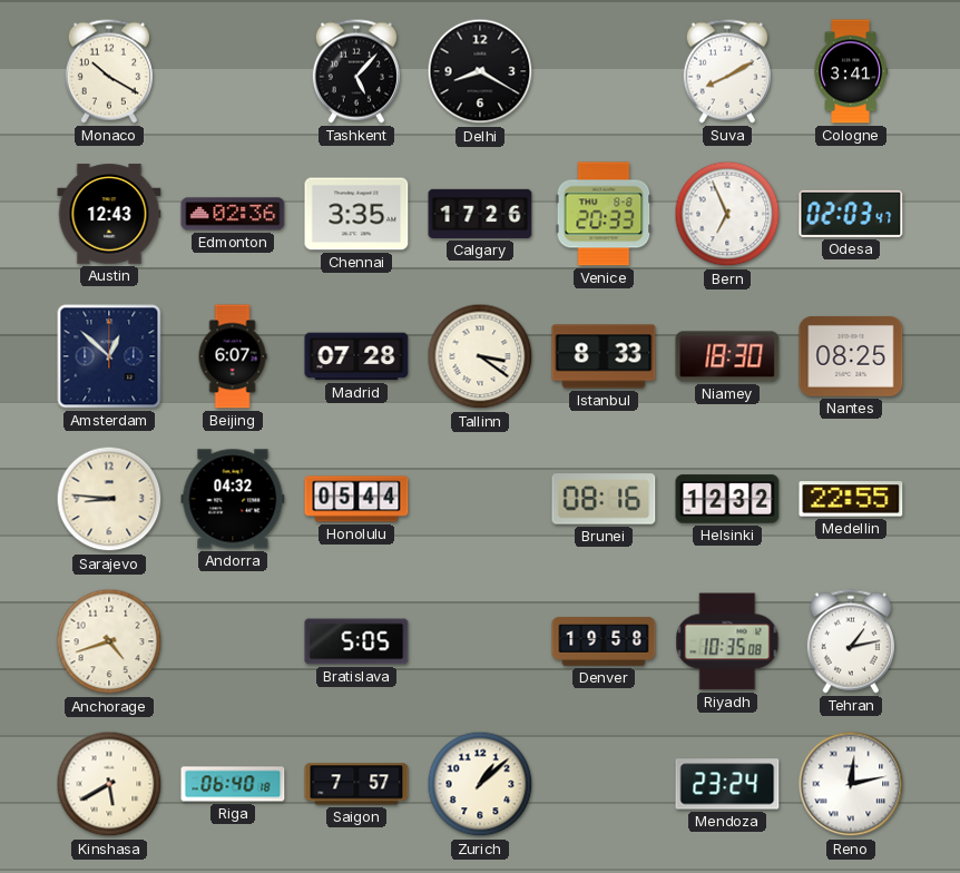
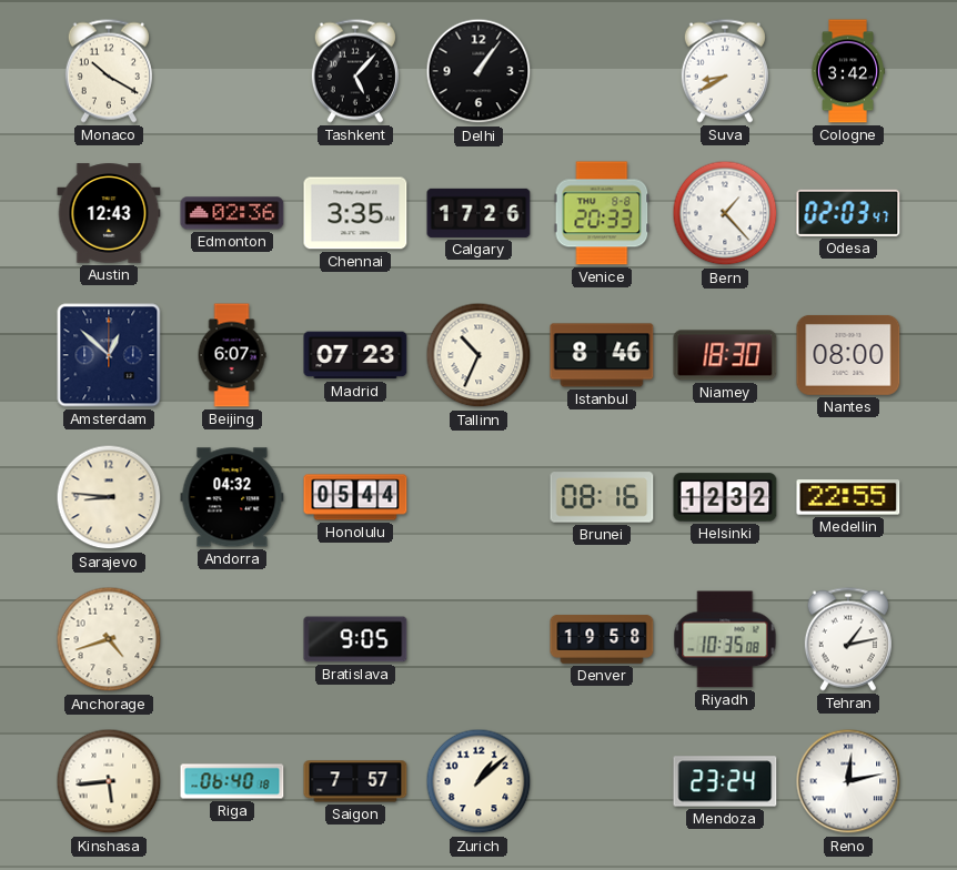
Delhi: 8:20 -> 1:06 (478, 71)
Suva: 8:10 -> 8:40 (725, 71)
Cologne: 3:41 -> 3:42 (848, 71)
Bern: 6:56 -> 1:23 (725, 213)
Madrid: 07:28 -> 07:23 (355, 355)
Tallinn: 3:21 -> 10:34 (478, 355)
Istanbul: 8:33 -> 8:46 (602, 355)
Nantes: 08:25 -> 08:00 (848, 355)
Bratislava: 5:05 -> 9:05 (355, 639)
Kinshasa: 5:40 -> 5:44 (109, 781)
